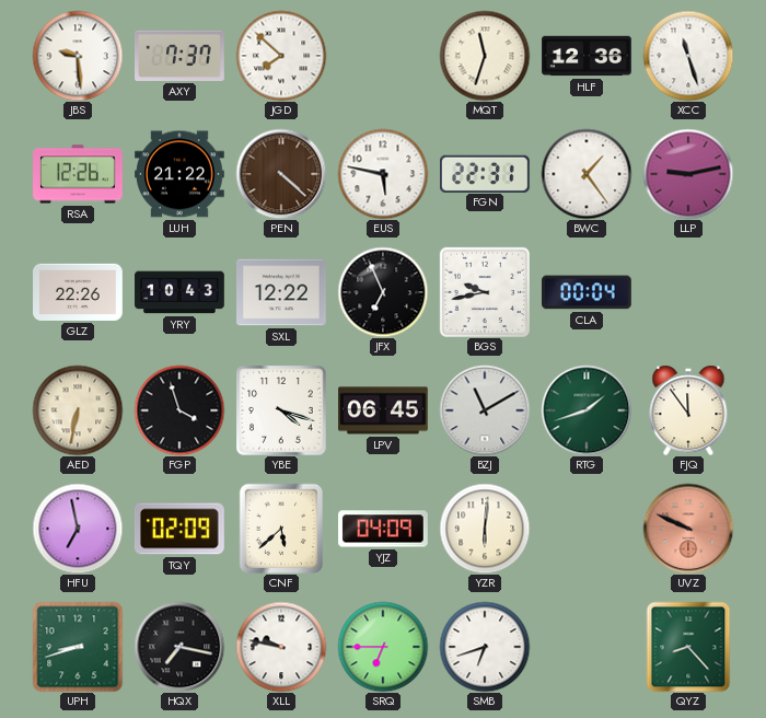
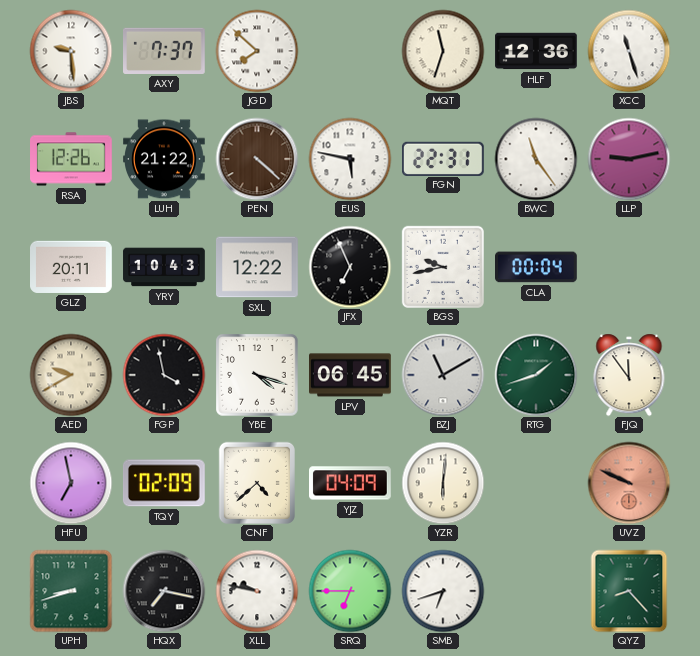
BWC: 1:24 -> 11:24 (536, 159)
GLZ: 22:26 -> 20:11 (72, 267)
AED: 6:32 -> 9:40 (71, 375)
FGP: 3:57 -> 3:58 (164, 375)
CNF: 5:38 -> 4:38 (257, 483)
